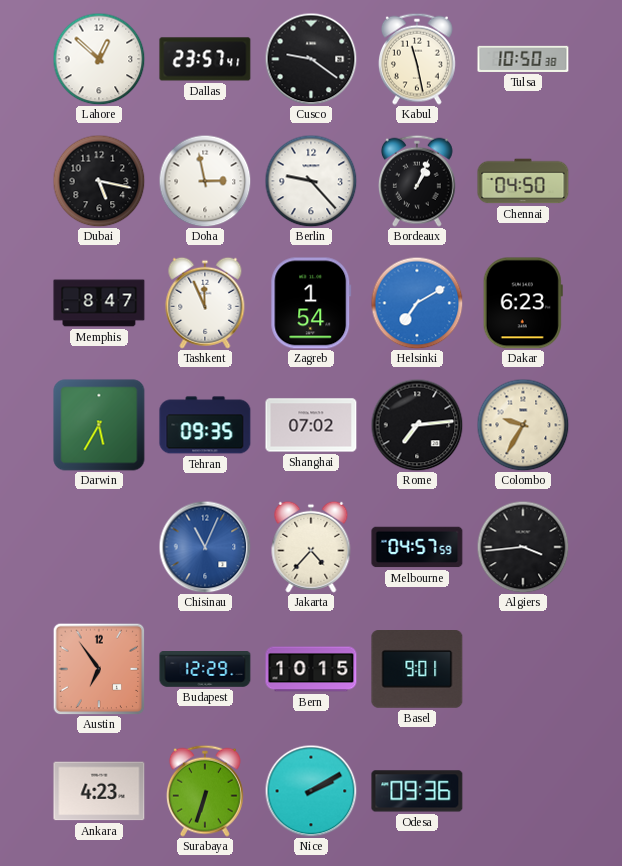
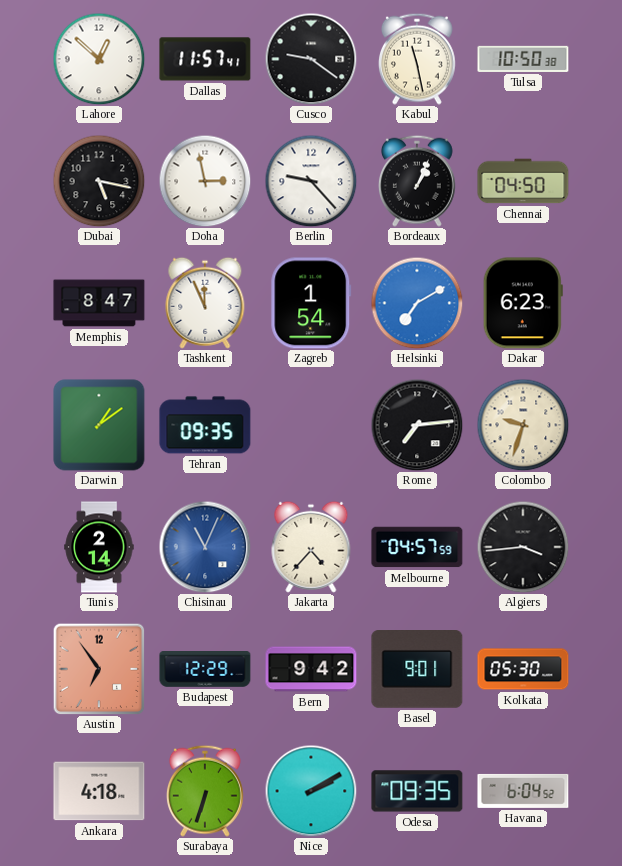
Dallas: 23:57 -> 11:57 (205, 59)
Darwin: 5:35 -> 1:09 (99, 425)
Shanghai: 07:02 -> none (311, 425)
Colombo: 9:35 -> 9:33 (523, 425)
Tunis: none -> 2:14 (99, 547)
Bern: 10:15 -> 9:42 (311, 669)
Kolkata: none -> 05:30 (523, 669)
Ankara: 4:23 -> 4:18 (99, 791)
Odesa: 09:36 -> 09:35 (417, 791)
Havana: none -> 6:04 (523, 791)
